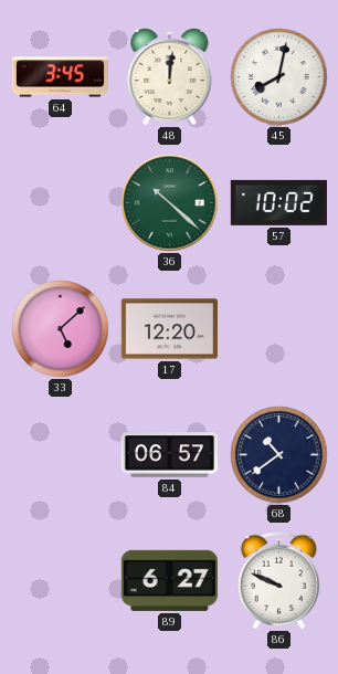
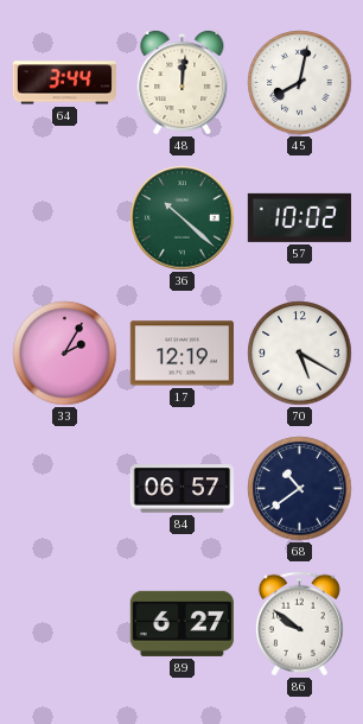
64: 3:45 -> 3:44 (64, 83)
33: 5:08 -> 2:05 (65, 354)
17: 12:20 -> 12:19 (181, 354)
70: none -> 5:20 (300, 354)
86: 9:49 -> 9:51 (299, 624)
